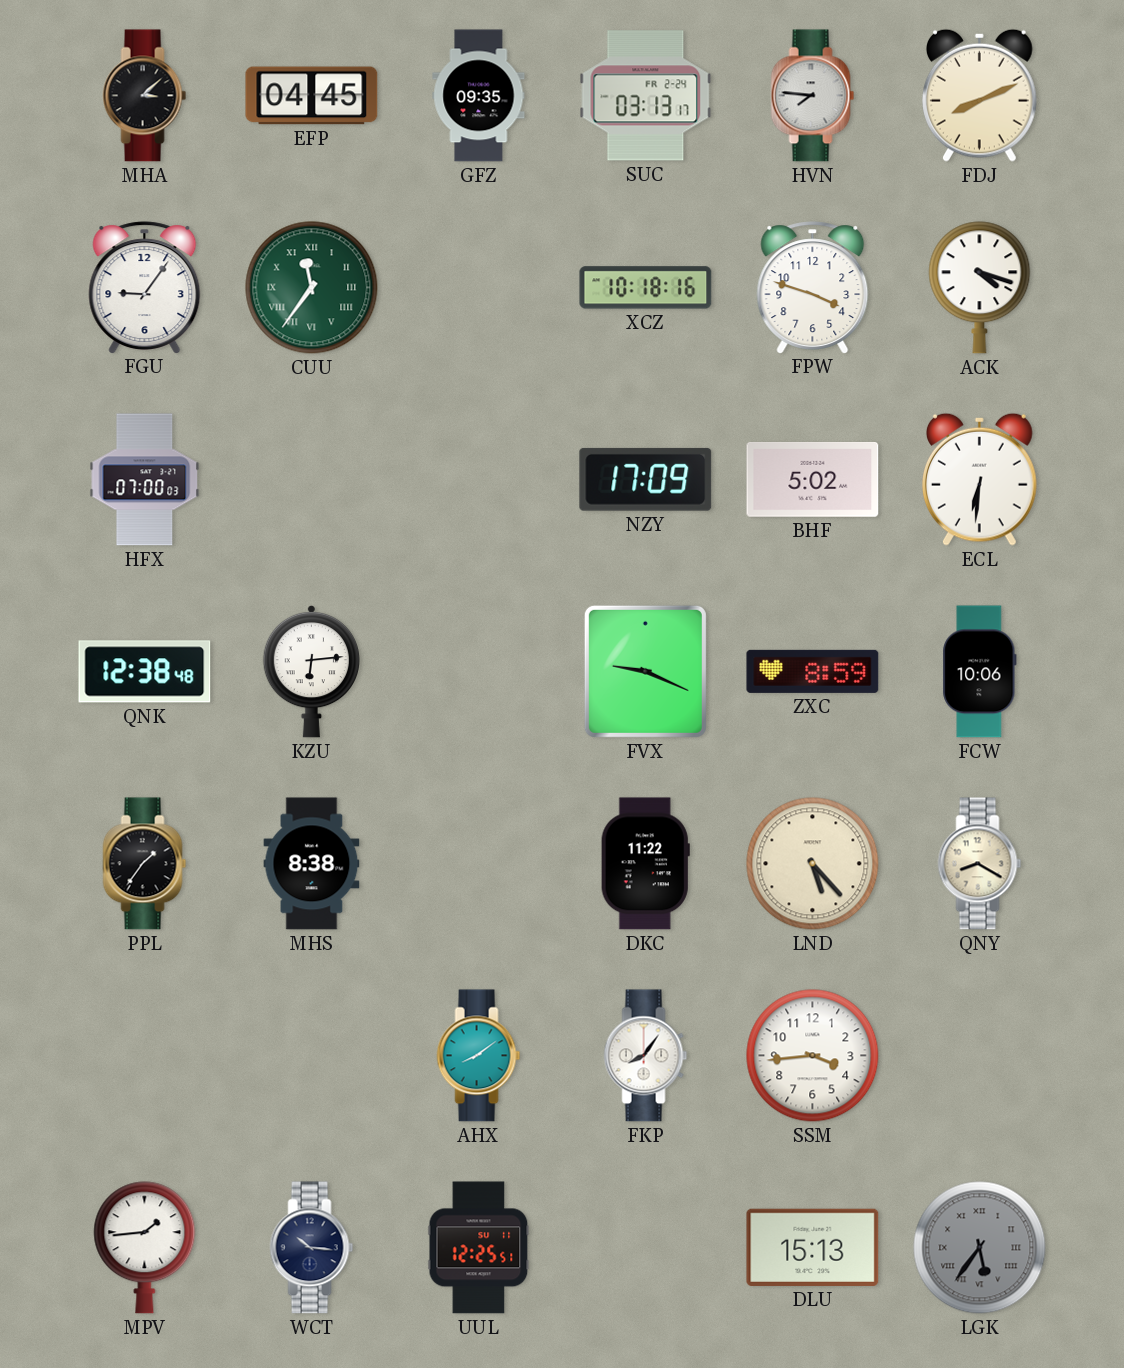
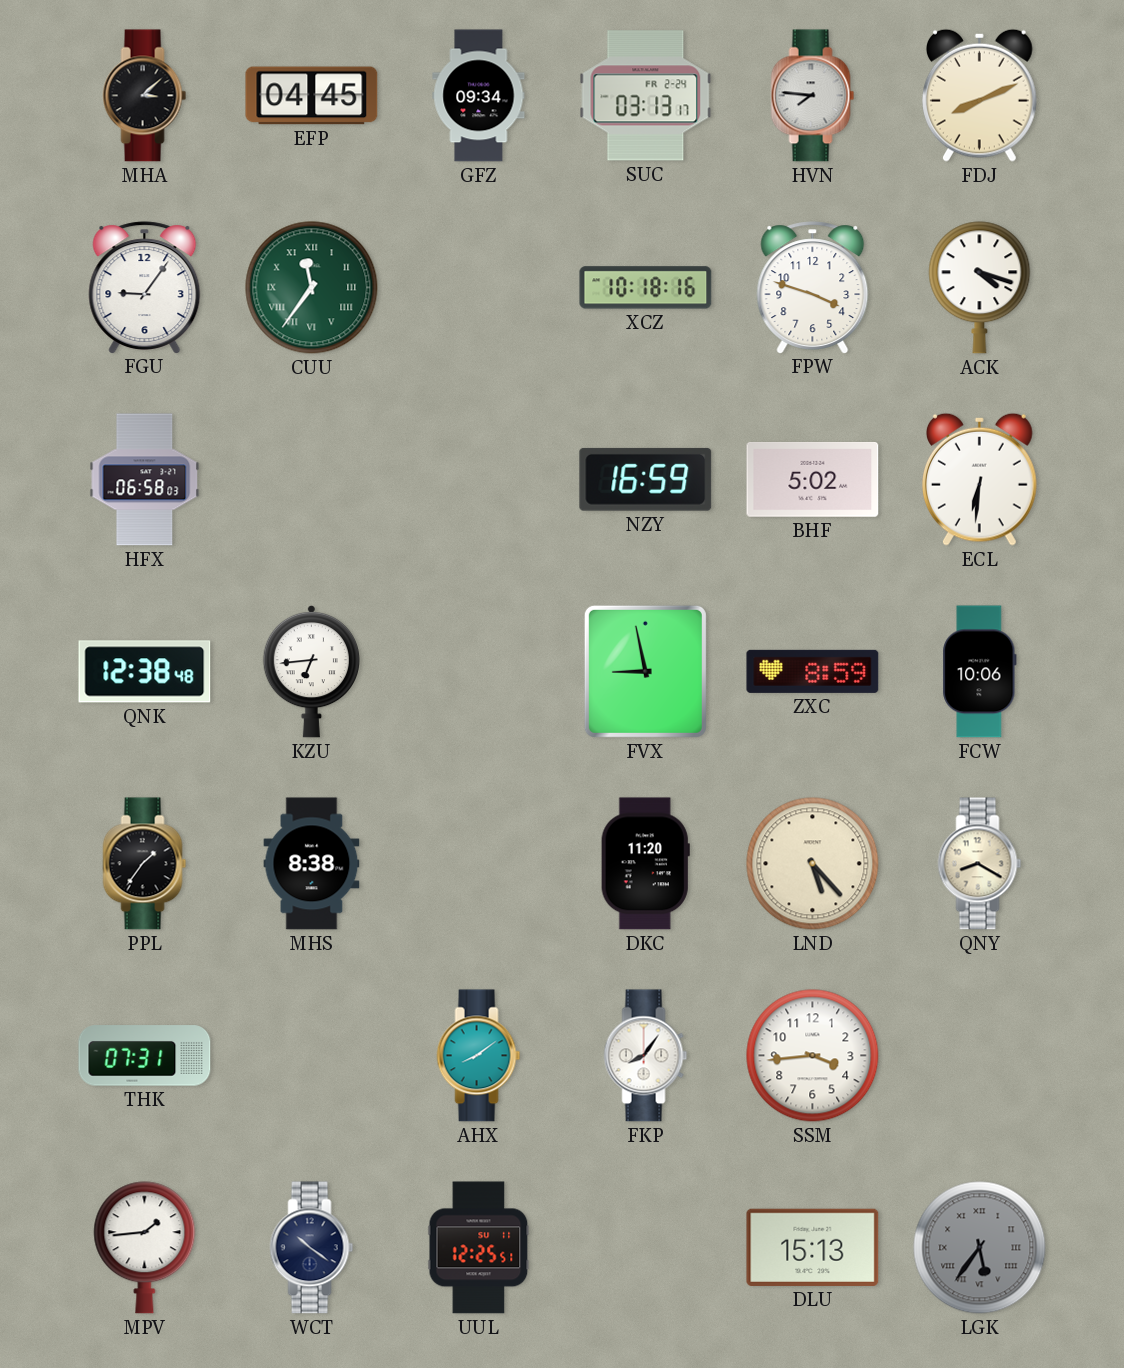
GFZ: 09:35 -> 09:34 (479, 96)
HFX: 07:00 -> 06:58 (145, 480)
NZY: 17:09 -> 16:59 (646, 479)
KZU: 6:14 -> 6:44 (311, 671)
FVX: 9:19 -> 8:58 (645, 671)
DKC: 11:22 -> 11:20 (645, 864)
THK: none -> 07:31 (145, 1056)
WCT: 10:16 -> 10:21 (312, 1248)
